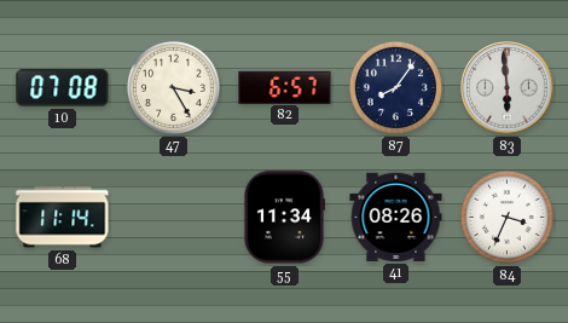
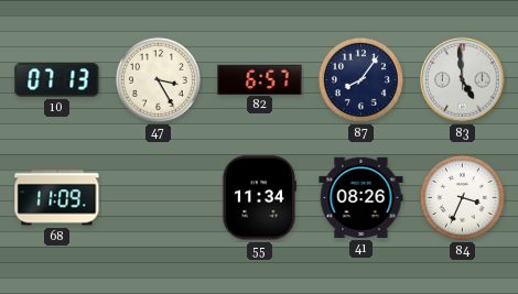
10: 07:08 -> 07:13 (57, 80)
83: 5:59 -> 4:59 (463, 80)
68: 11:14 -> 11:09 (57, 198)
